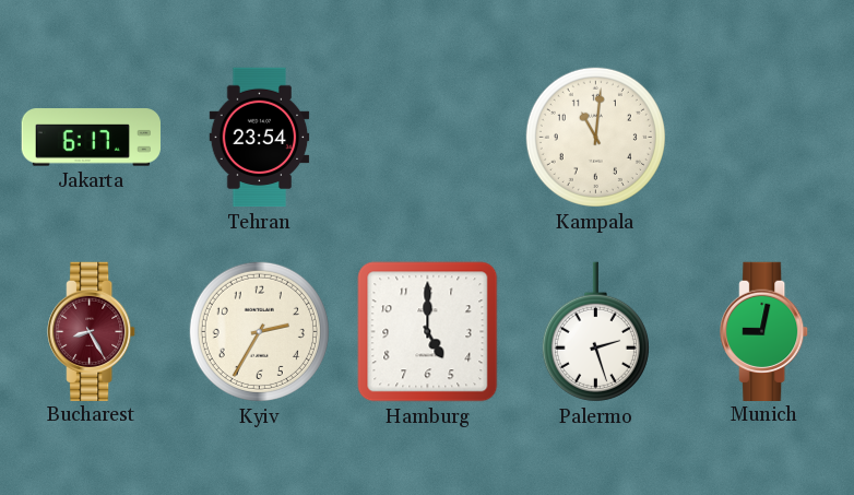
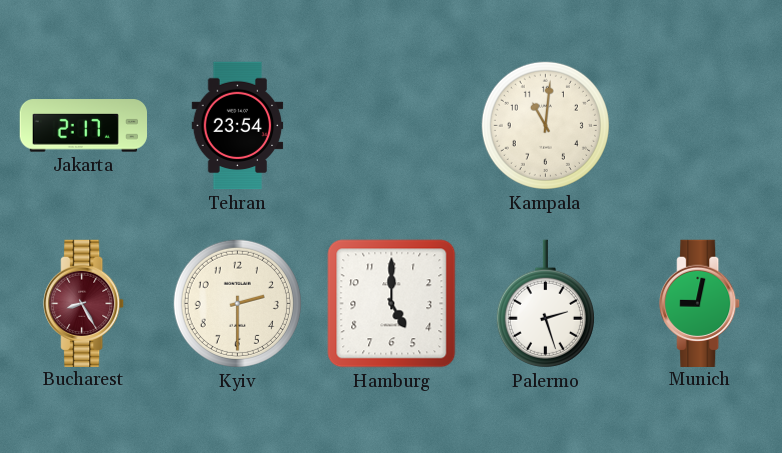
Jakarta: 6:17 -> 2:17 (83, 126)
Kyiv: 2:35 -> 2:30 (237, 303)
